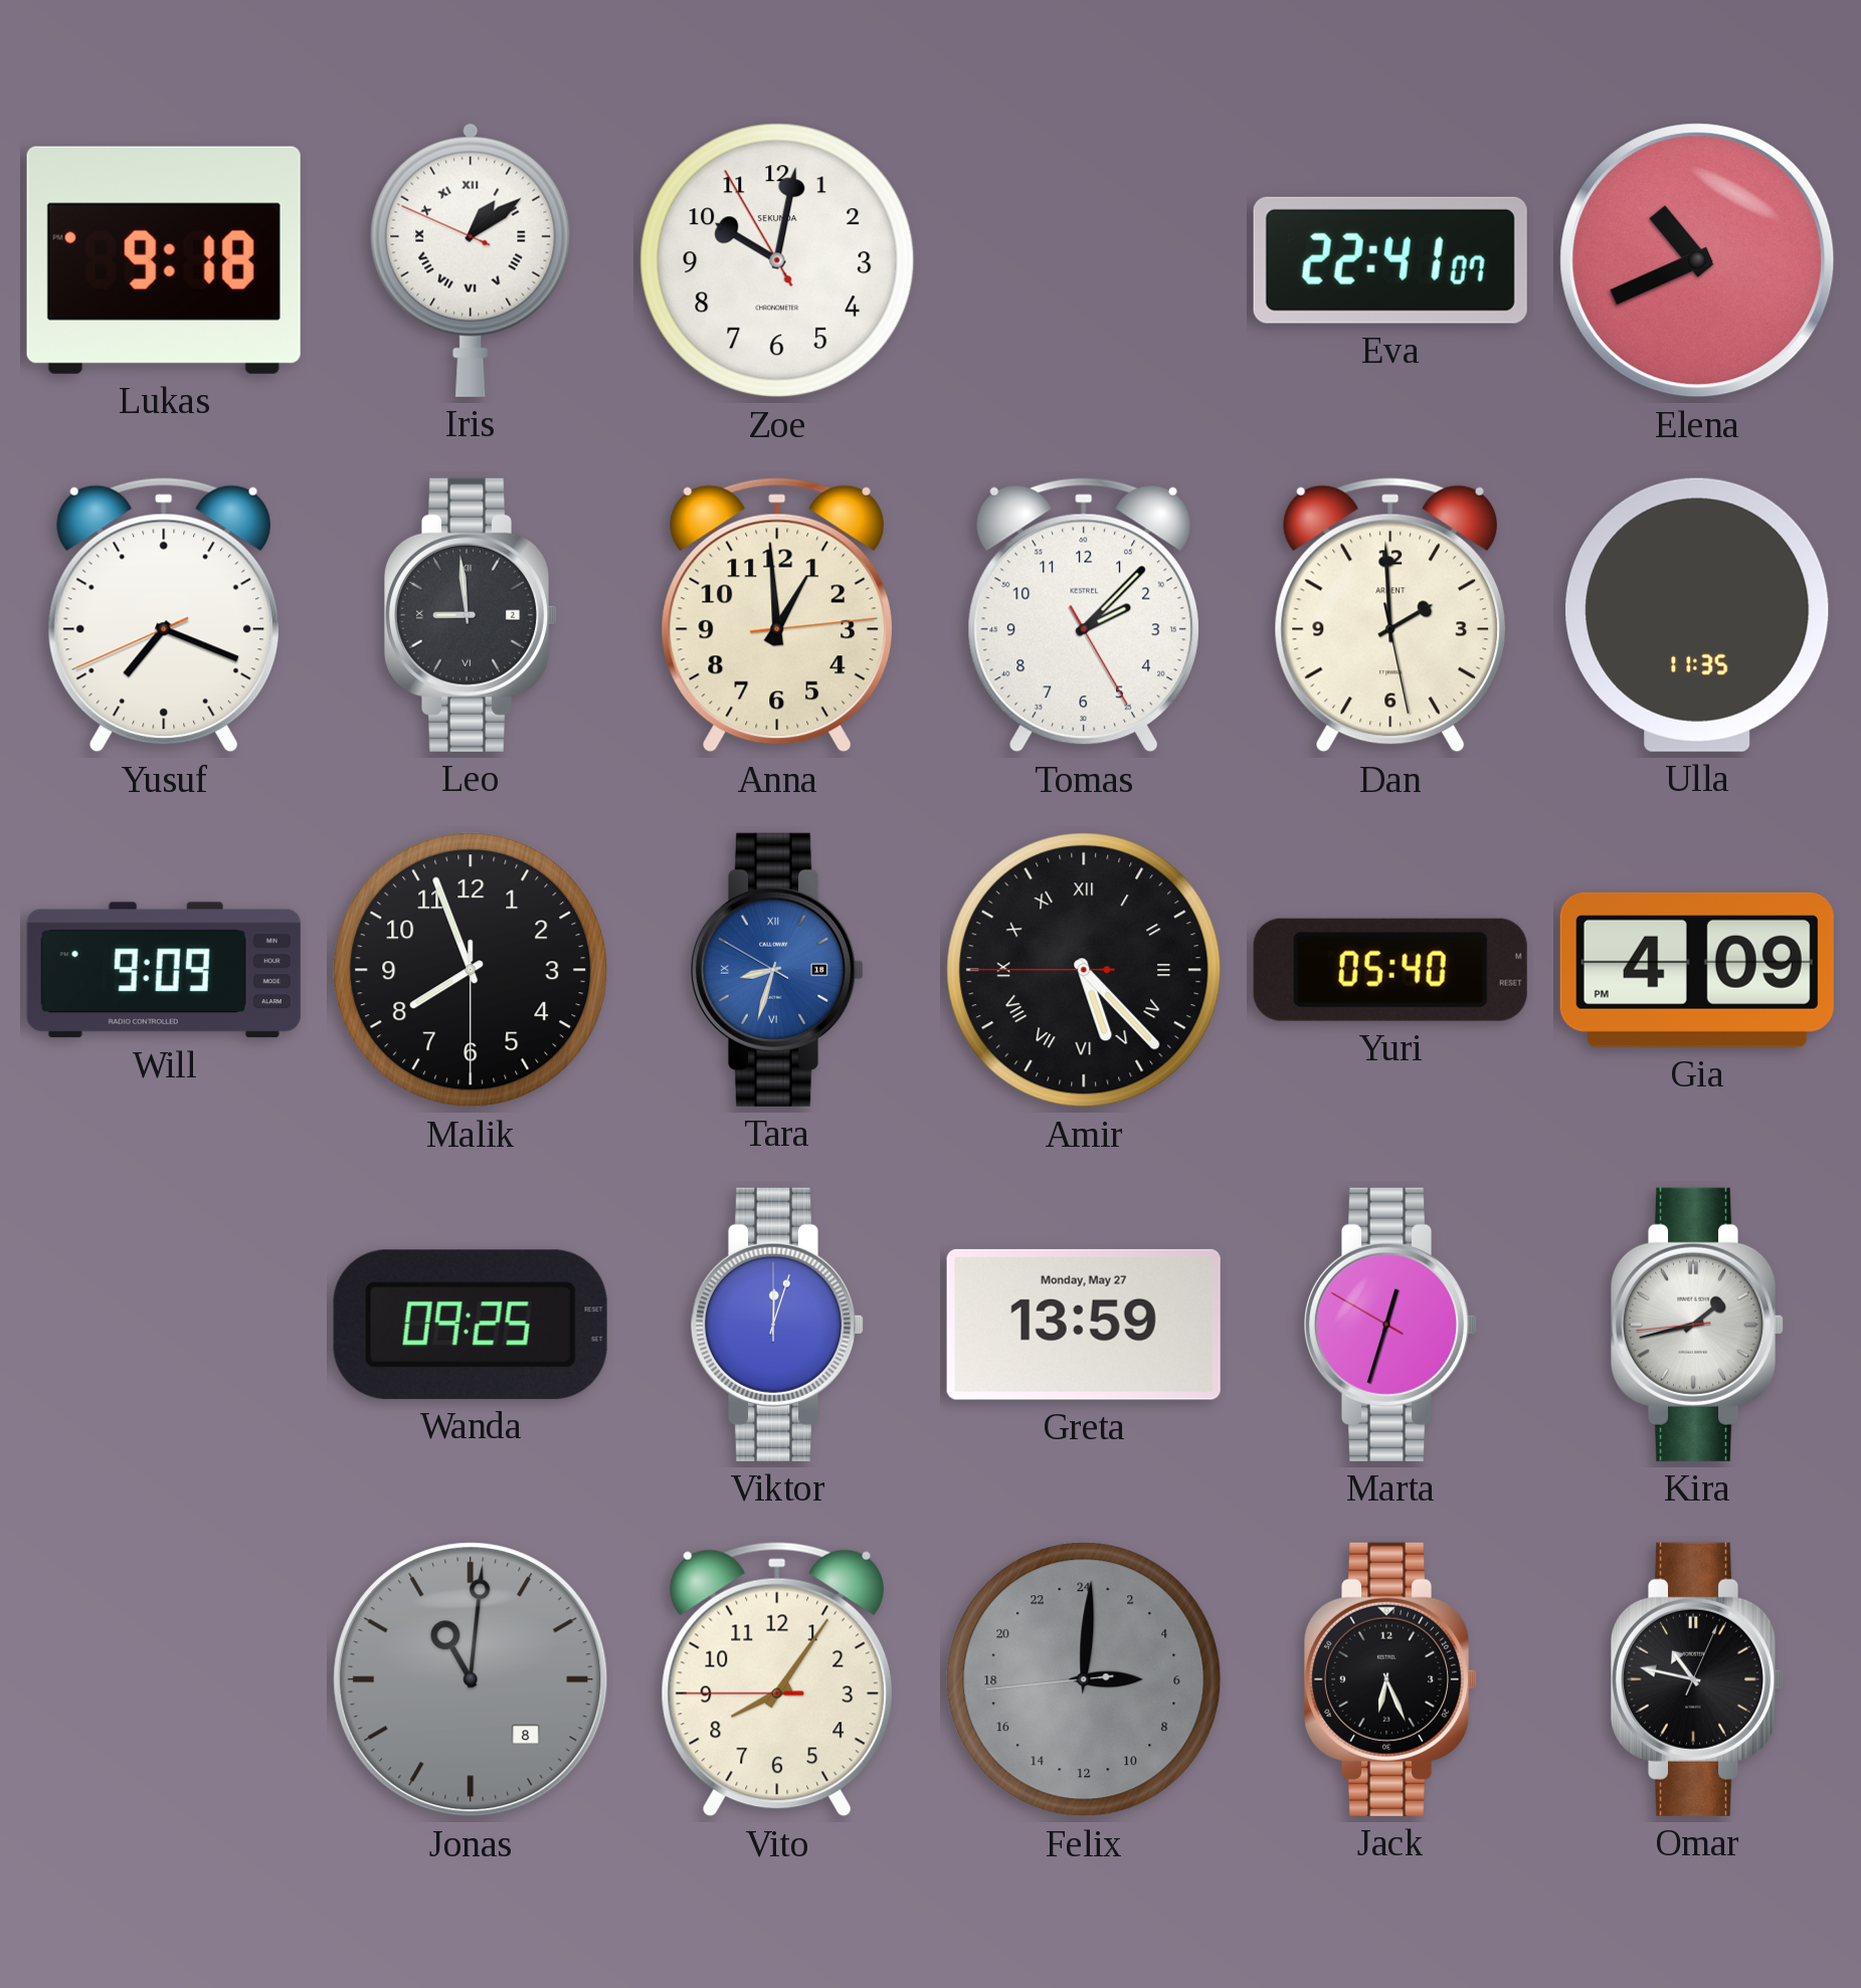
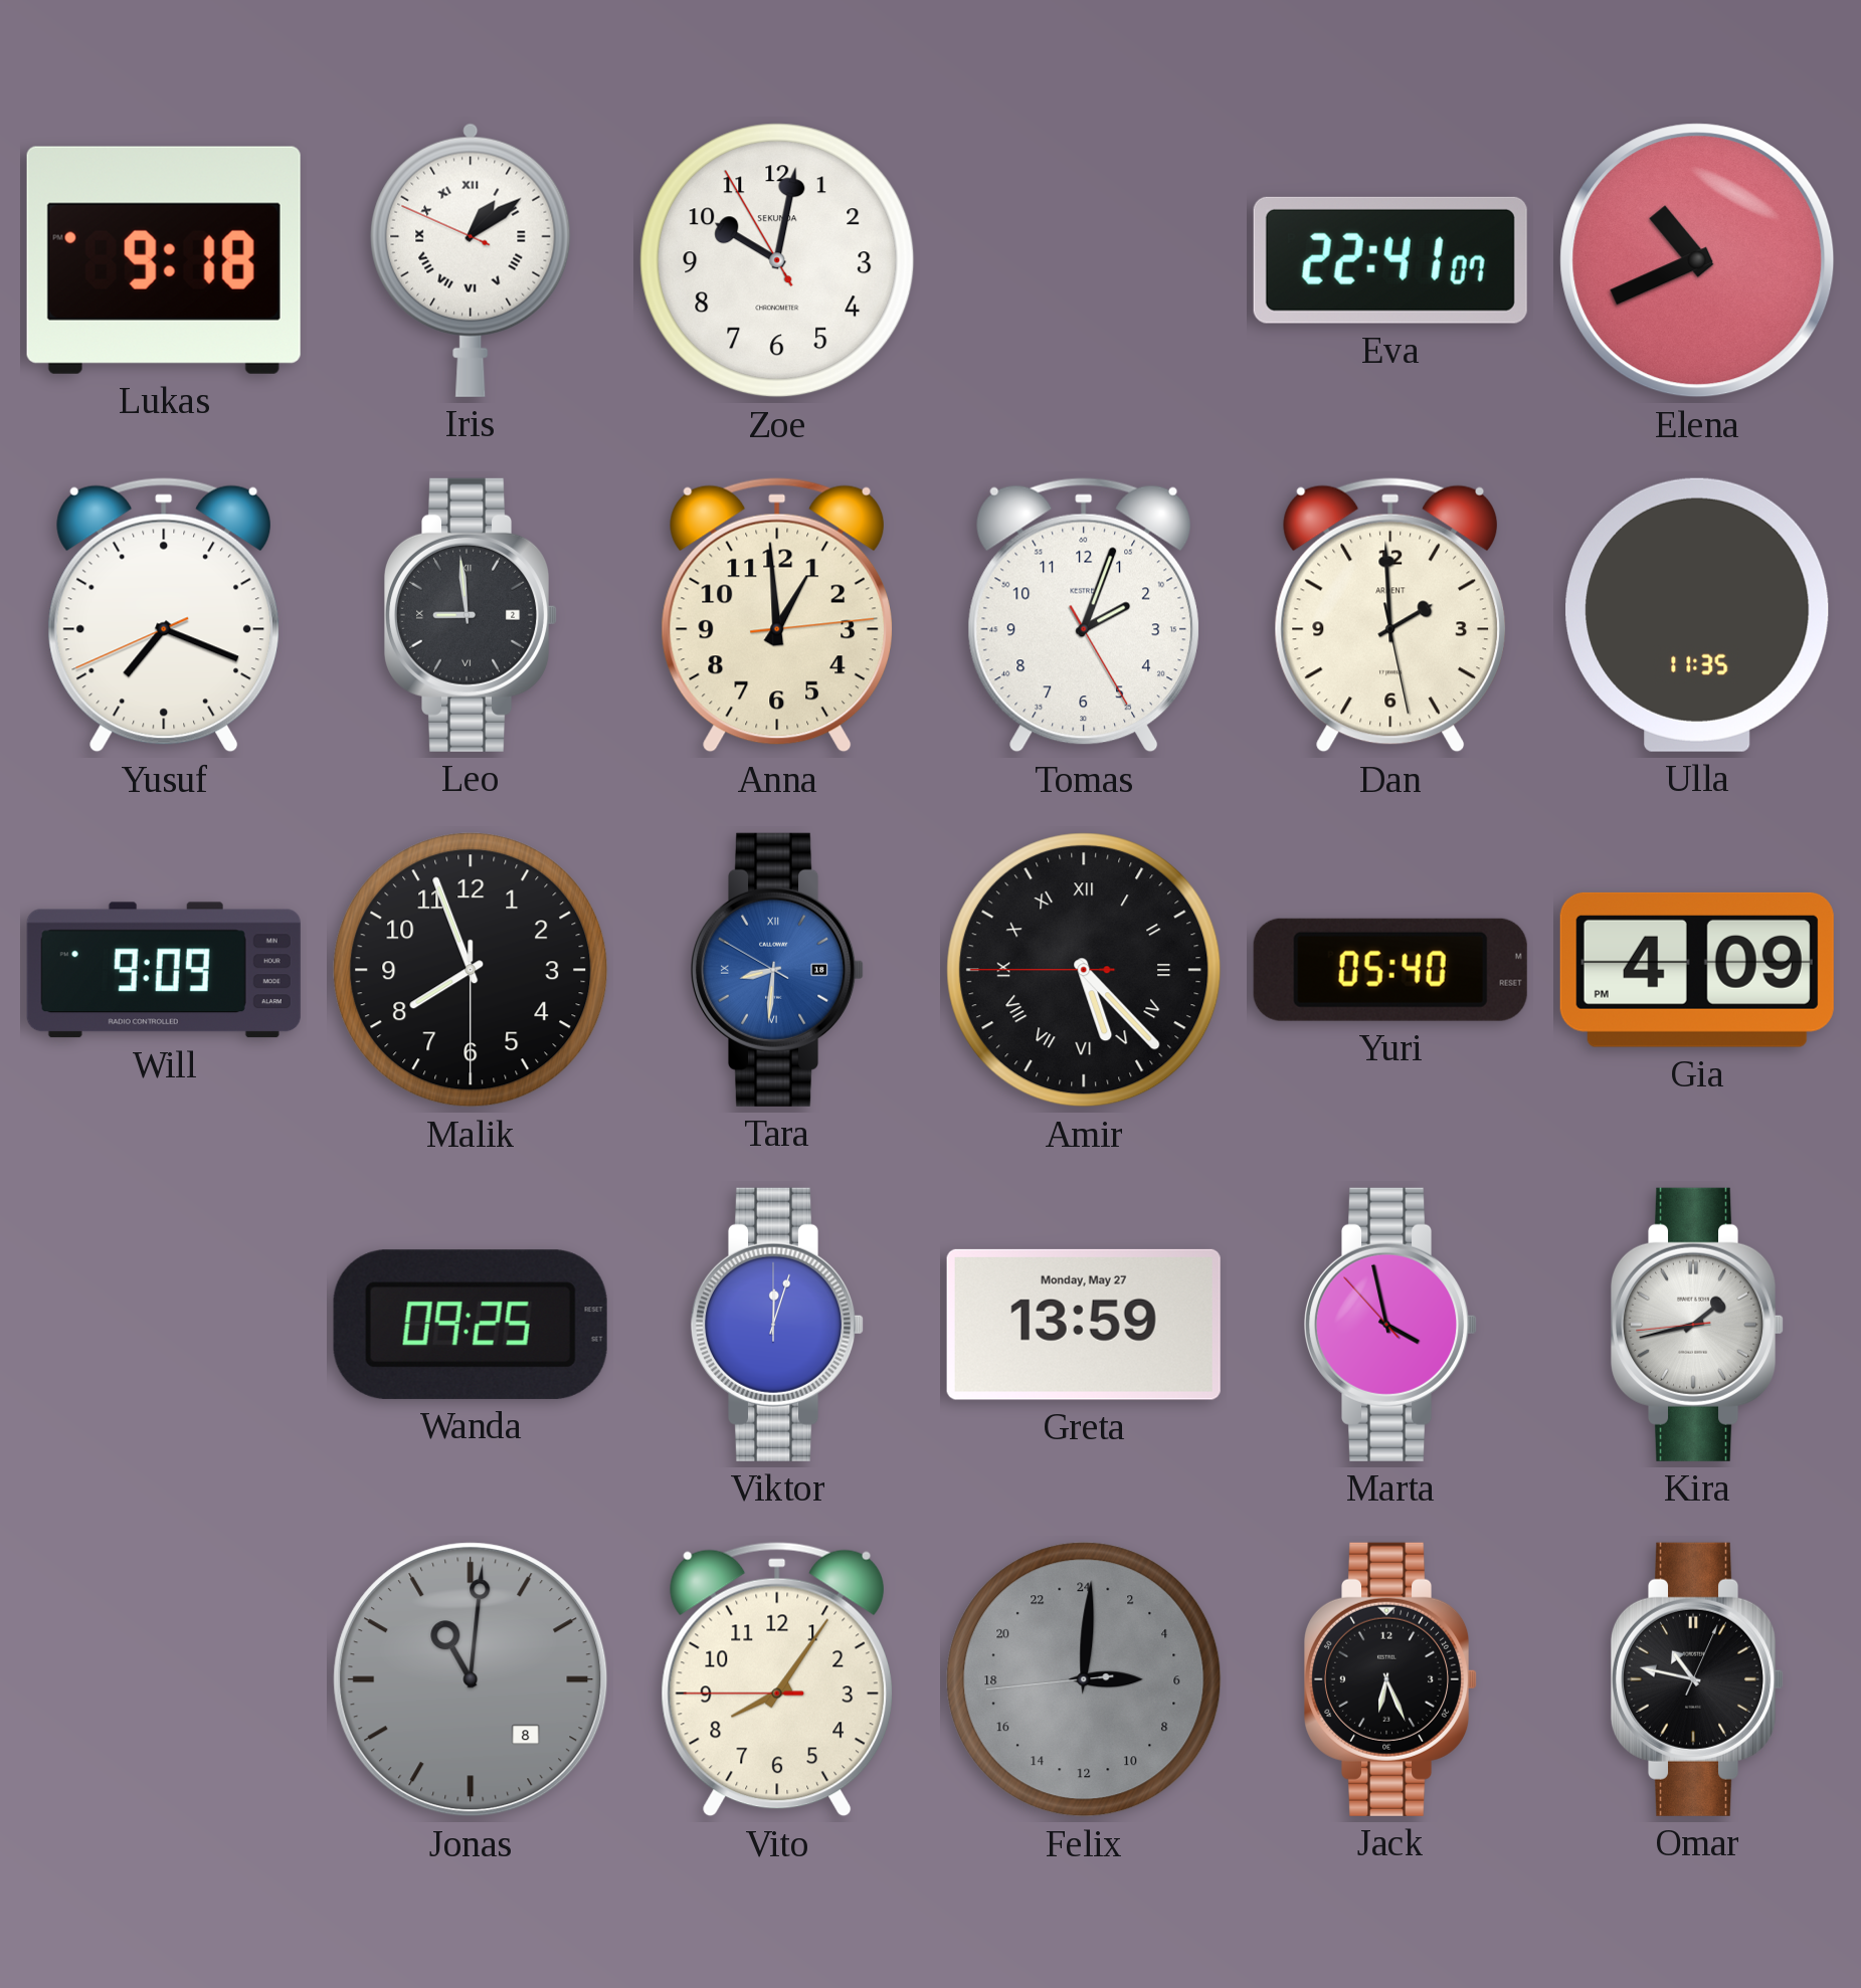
Tomas: 2:07 -> 2:03 (1083, 615)
Tara: 8:32 -> 8:30 (778, 970)
Marta: 12:32 -> 3:57 (1391, 1325)
